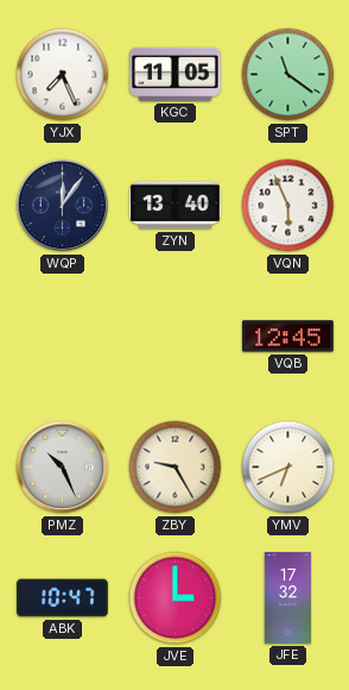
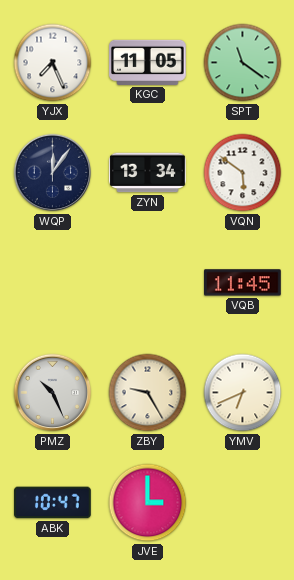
ZYN: 13:40 -> 13:34 (148, 173)
VQN: 5:56 -> 5:51 (243, 173)
VQB: 12:45 -> 11:45 (243, 283)
JFE: 17:32 -> none (287, 598)
